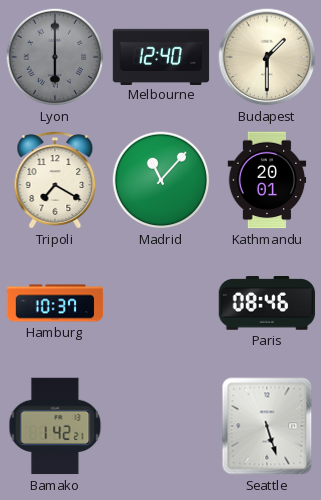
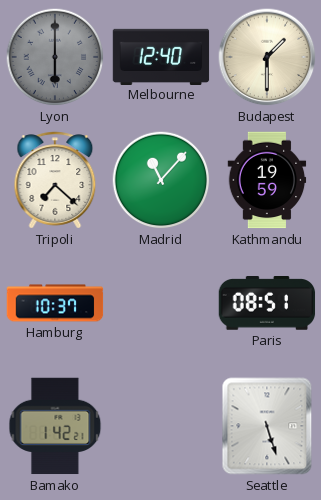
Tripoli: 7:20 -> 7:22 (55, 180)
Kathmandu: 20:01 -> 19:59 (267, 180)
Paris: 08:46 -> 08:51 (267, 304)
